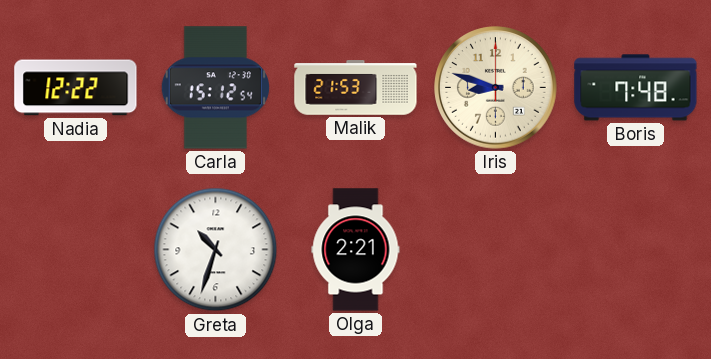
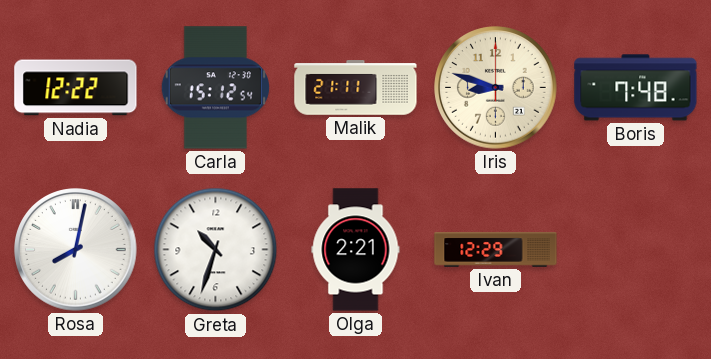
Malik: 21:53 -> 21:11 (356, 88)
Rosa: none -> 8:02 (76, 250)
Ivan: none -> 12:29 (496, 250)
